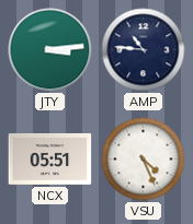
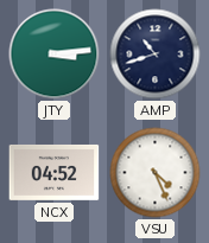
AMP: 10:46 -> 10:42 (156, 55)
NCX: 05:51 -> 04:52 (55, 172)
